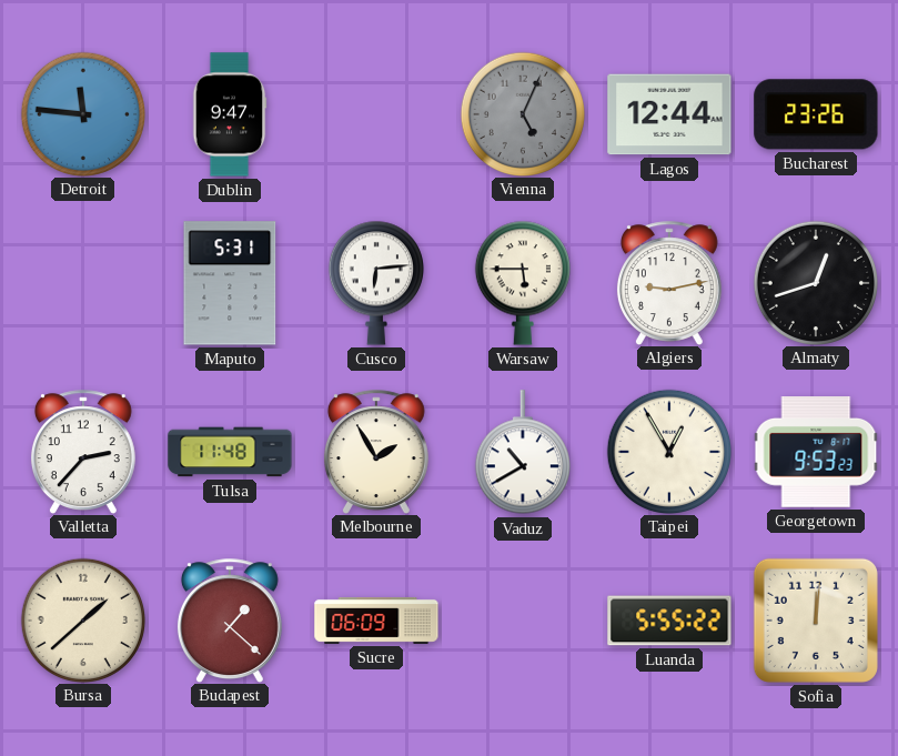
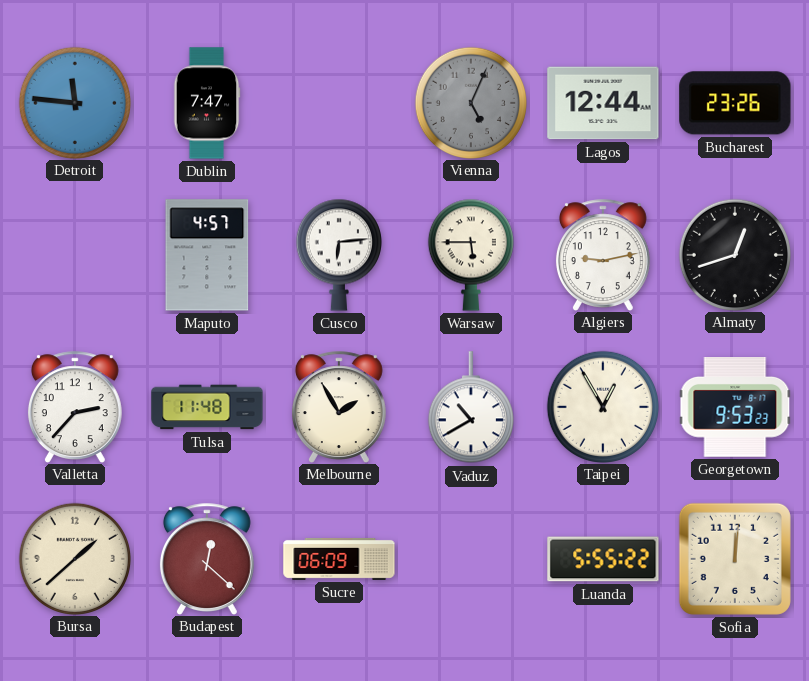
Dublin: 9:47 -> 7:47 (207, 103)
Maputo: 5:31 -> 4:57 (207, 255)
Budapest: 1:22 -> 12:22 (207, 559)
